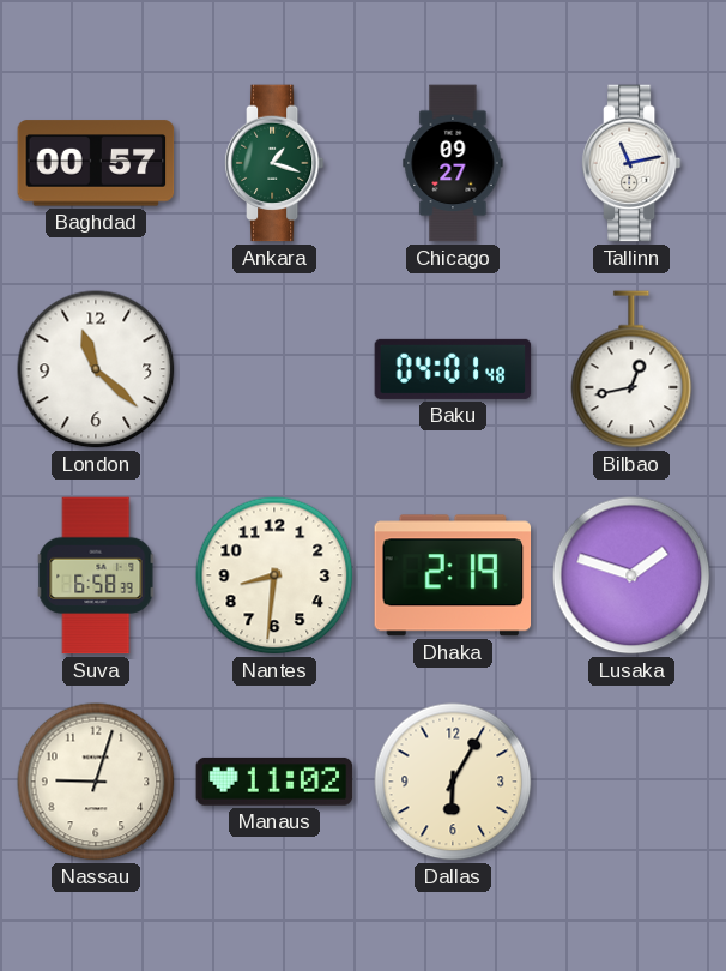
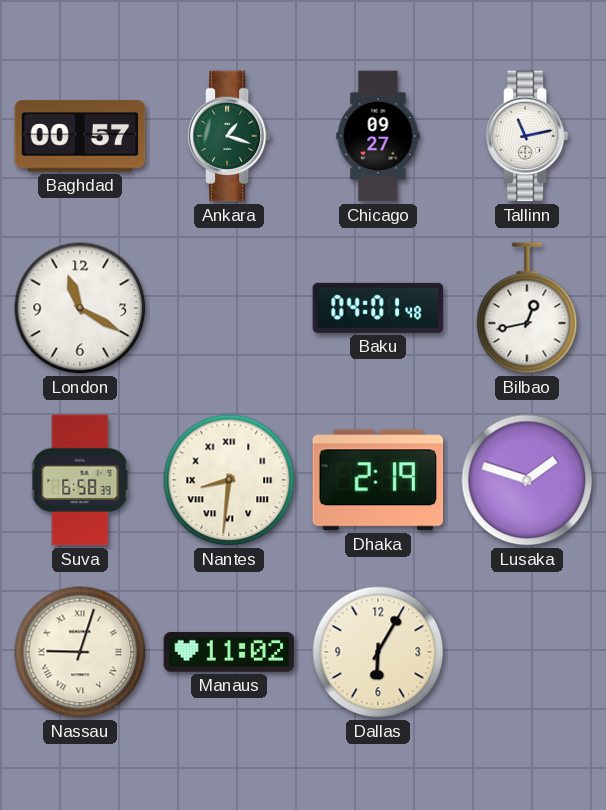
London: 11:22 -> 11:20 (80, 308)
Nantes numerals: Arabic -> Roman (229, 480)
Nassau numerals: Arabic -> Roman (80, 652)
